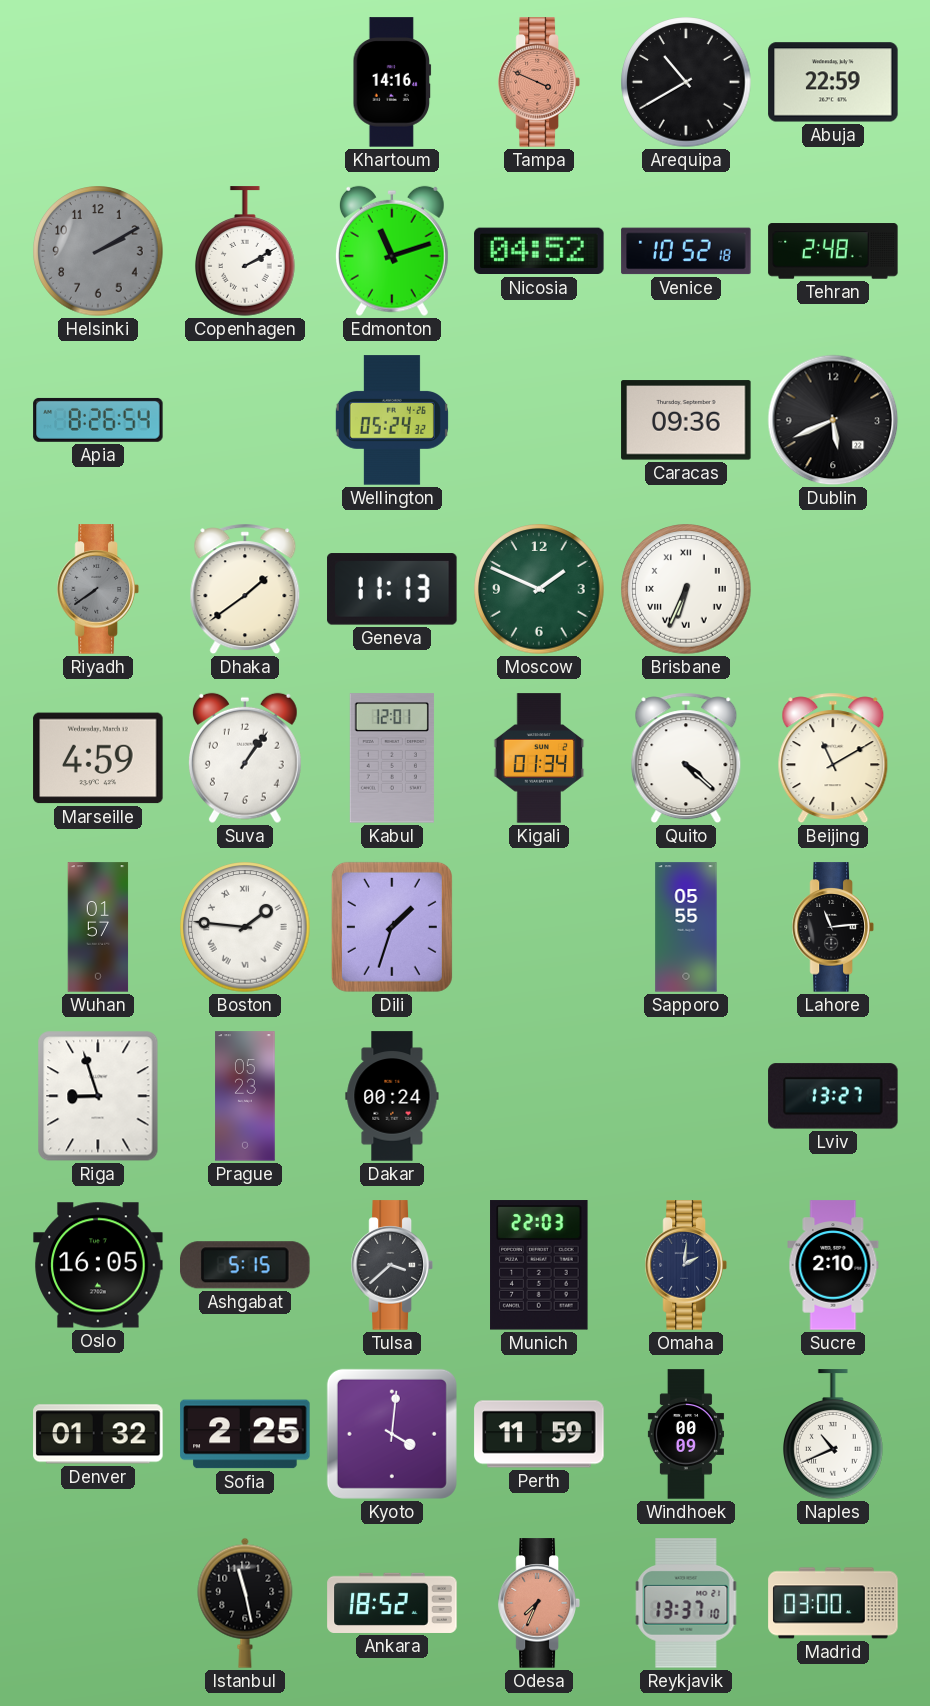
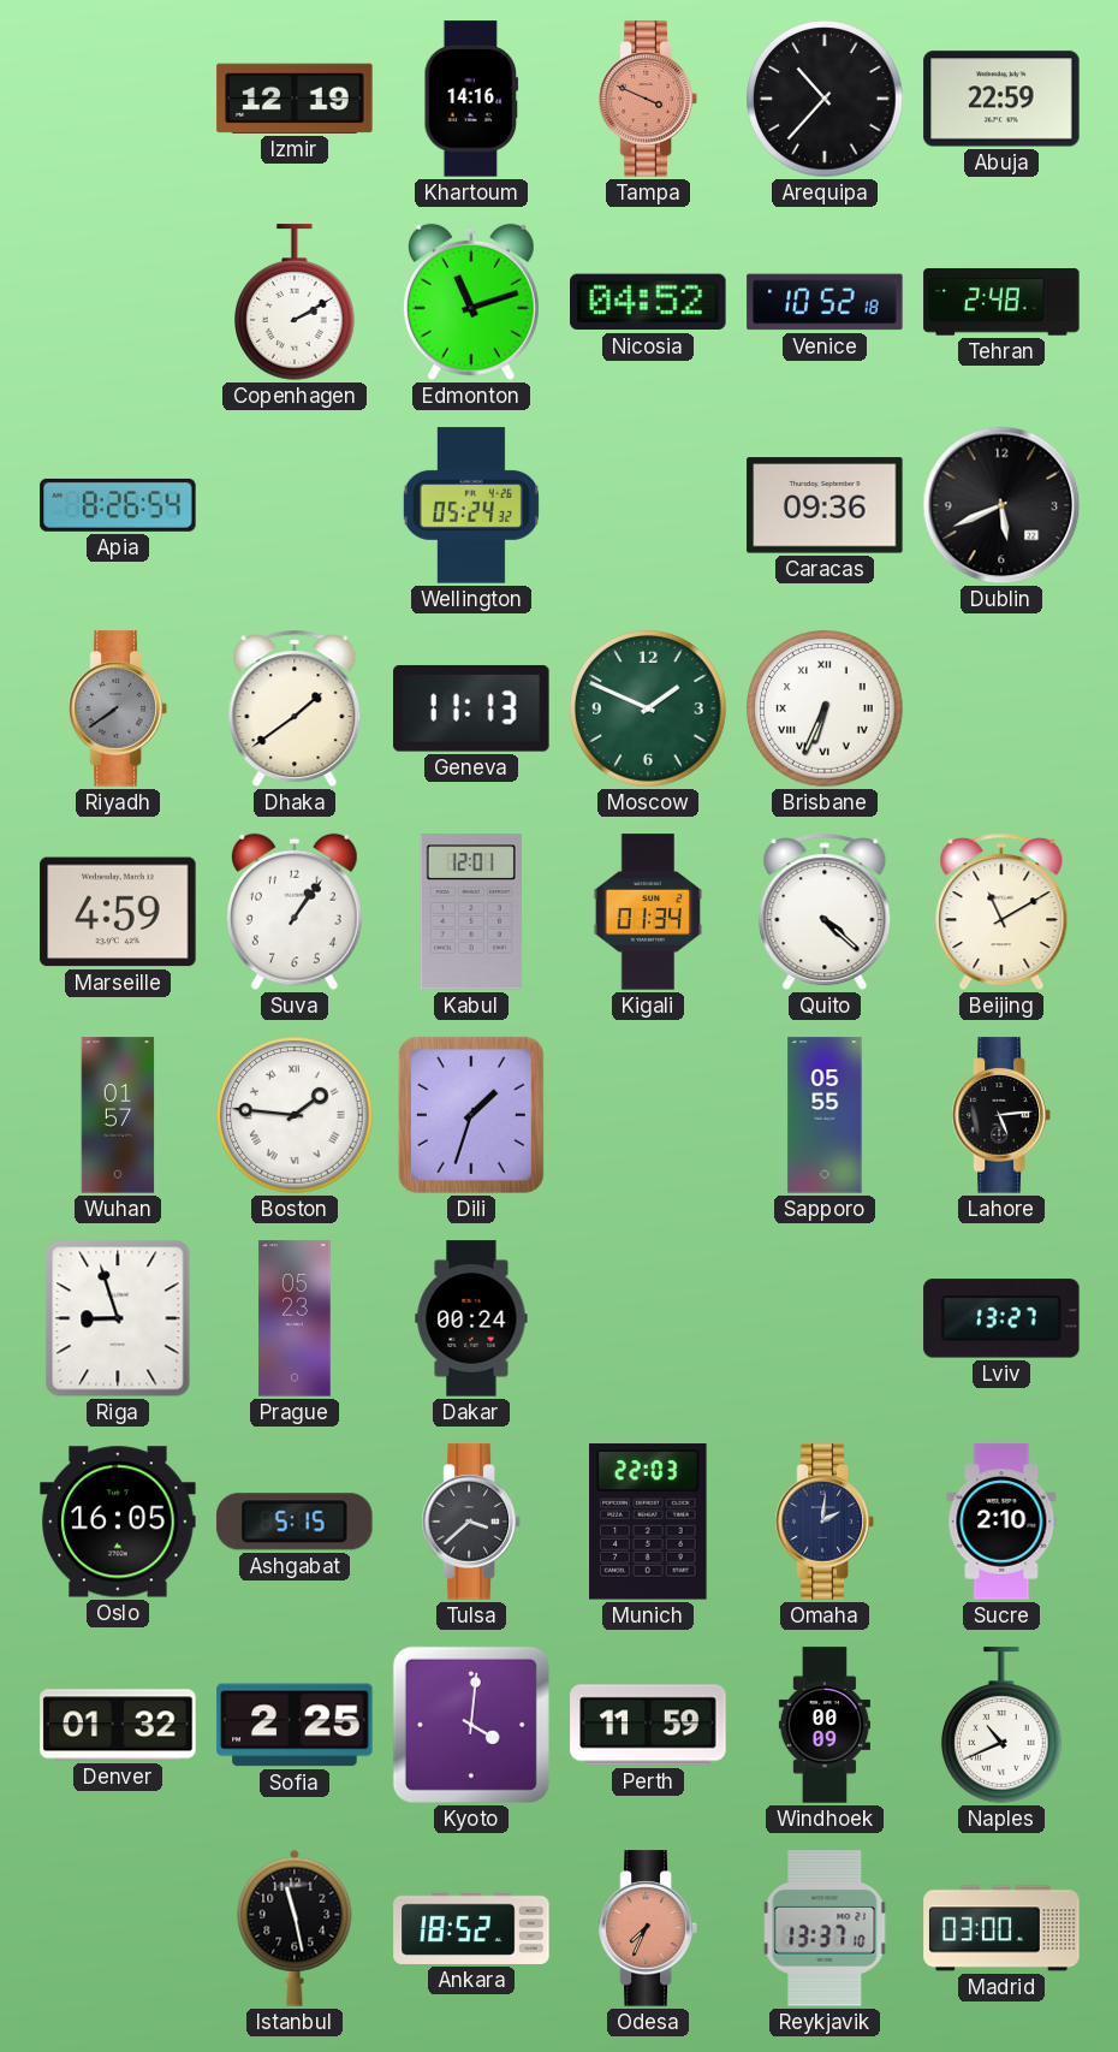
Izmir: none -> 12:19 (295, 99)
Arequipa: 10:40 -> 10:37 (825, 99)
Helsinki: 2:10 -> none (98, 251)
Lahore: 11:14 -> 5:14 (1001, 1115)
